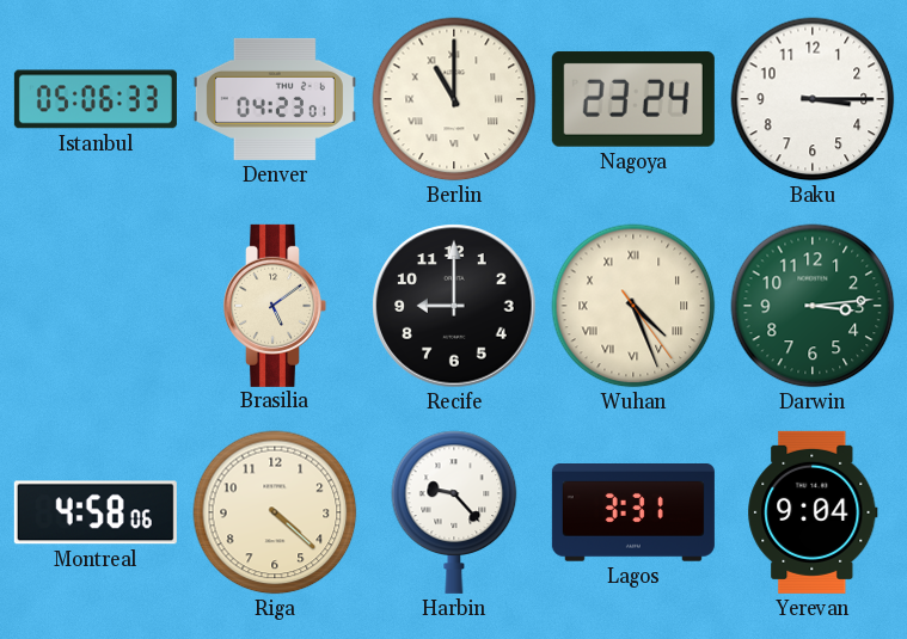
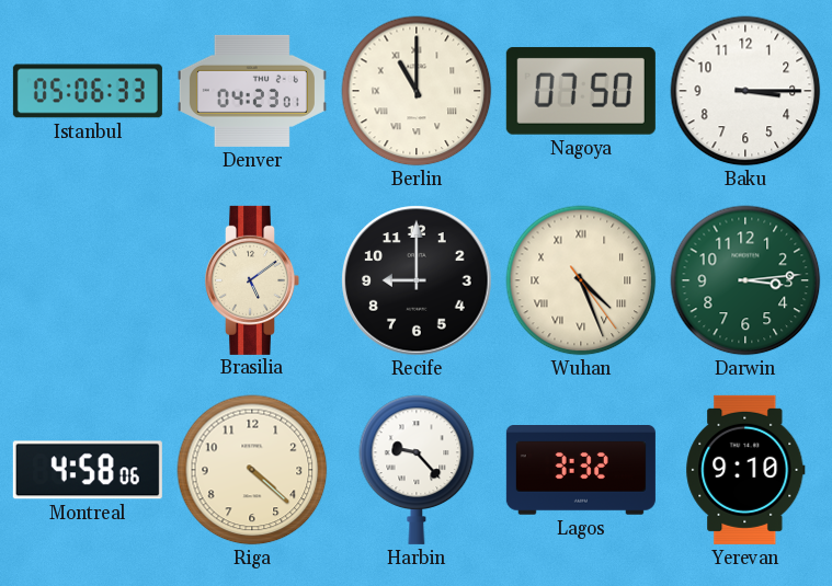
Nagoya: 23:24 -> 07:50 (581, 91)
Lagos: 3:31 -> 3:32 (581, 471)
Yerevan: 9:04 -> 9:10 (745, 470)
